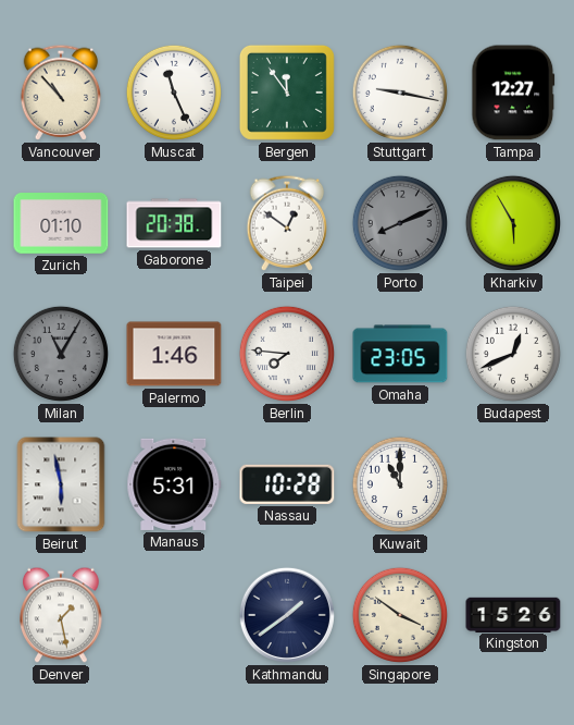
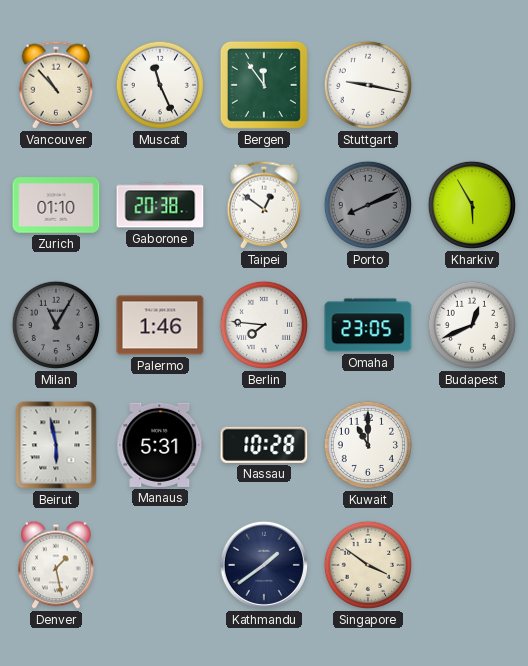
Tampa: 12:27 -> none (513, 93)
Kingston: 15:26 -> none (513, 614)
